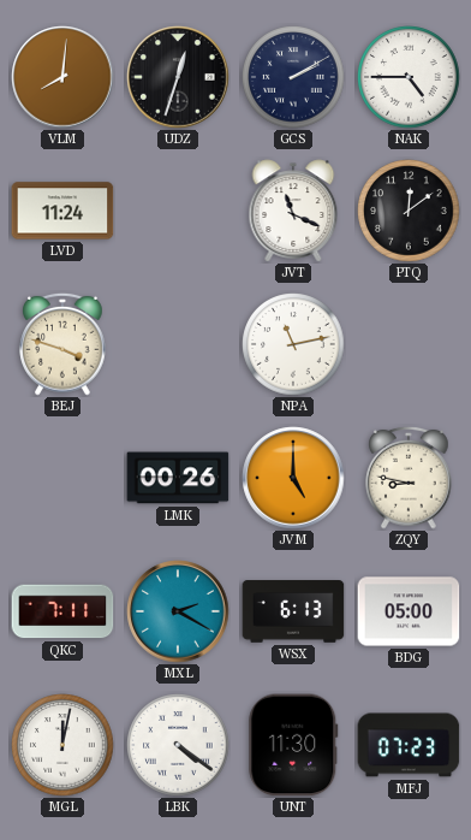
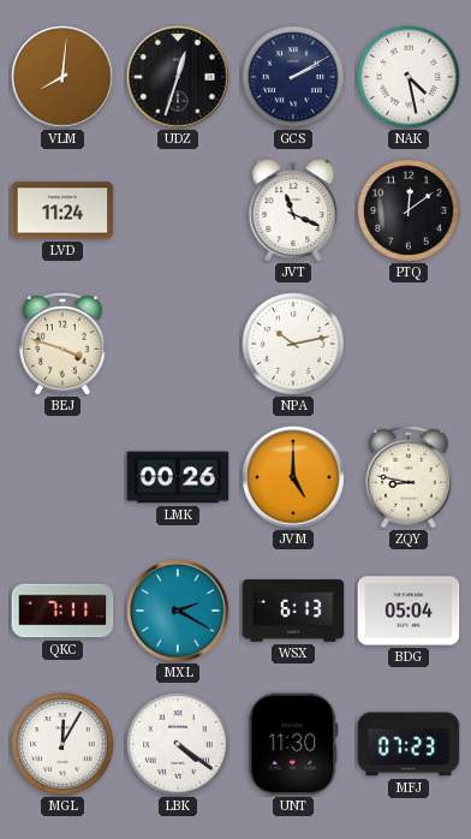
NAK: 4:45 -> 4:28 (409, 77)
NPA: 11:13 -> 10:13 (293, 344)
BDG: 05:00 -> 05:04 (409, 611)
MGL: 12:02 -> 12:05 (62, 744)
